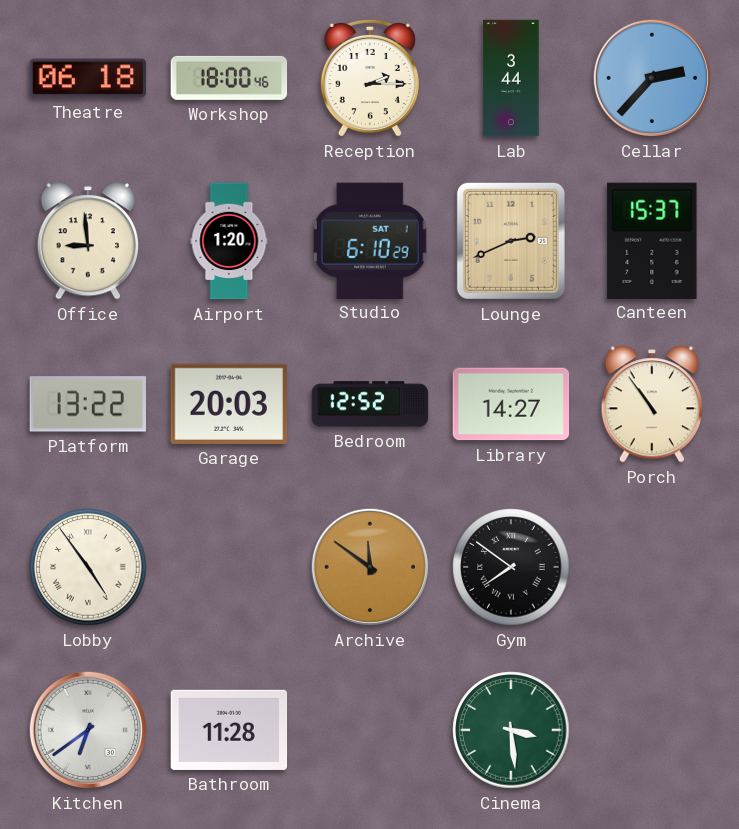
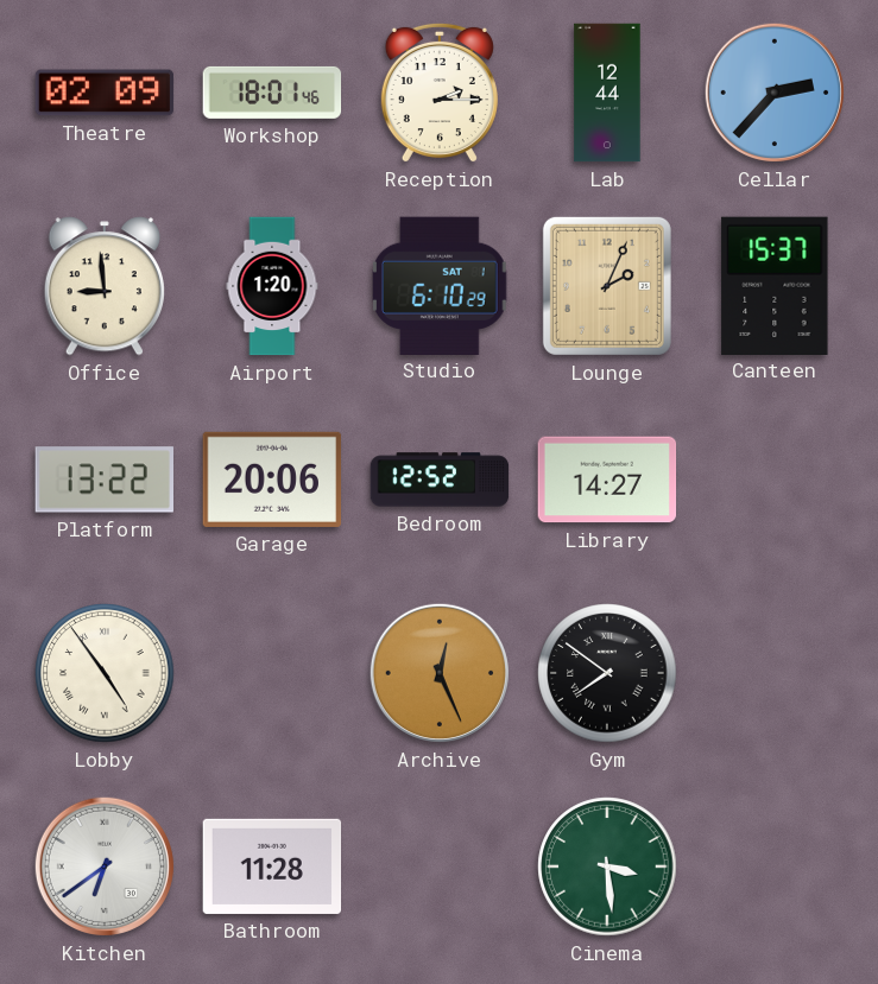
Theatre: 06:18 -> 02:09 (105, 93)
Workshop: 18:00 -> 18:01 (272, 93)
Lab: 3:44 -> 12:44 (607, 93)
Lounge: 2:41 -> 2:04 (607, 286)
Garage: 20:03 -> 20:06 (272, 480)
Porch: 10:54 -> none (652, 404)
Archive: 11:51 -> 12:26 (440, 673)
